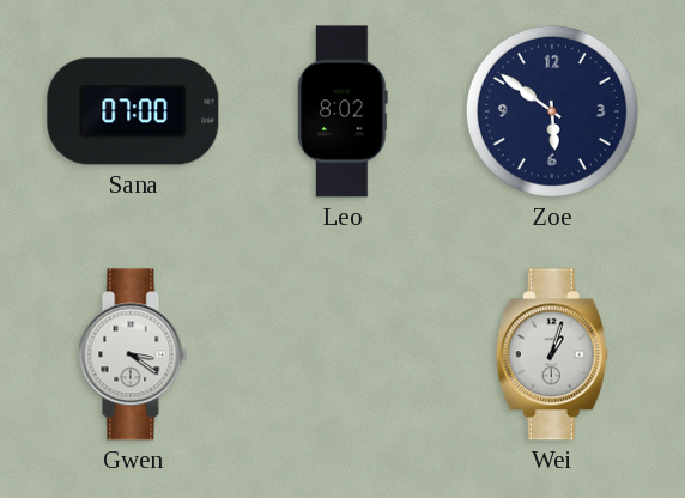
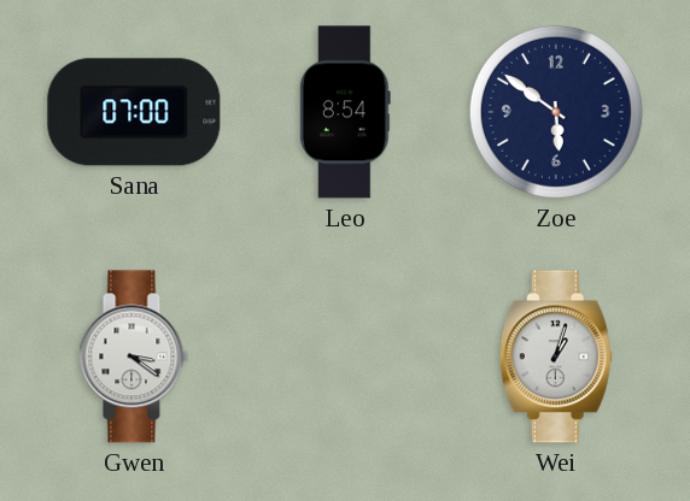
Leo: 8:02 -> 8:54 (345, 112)
